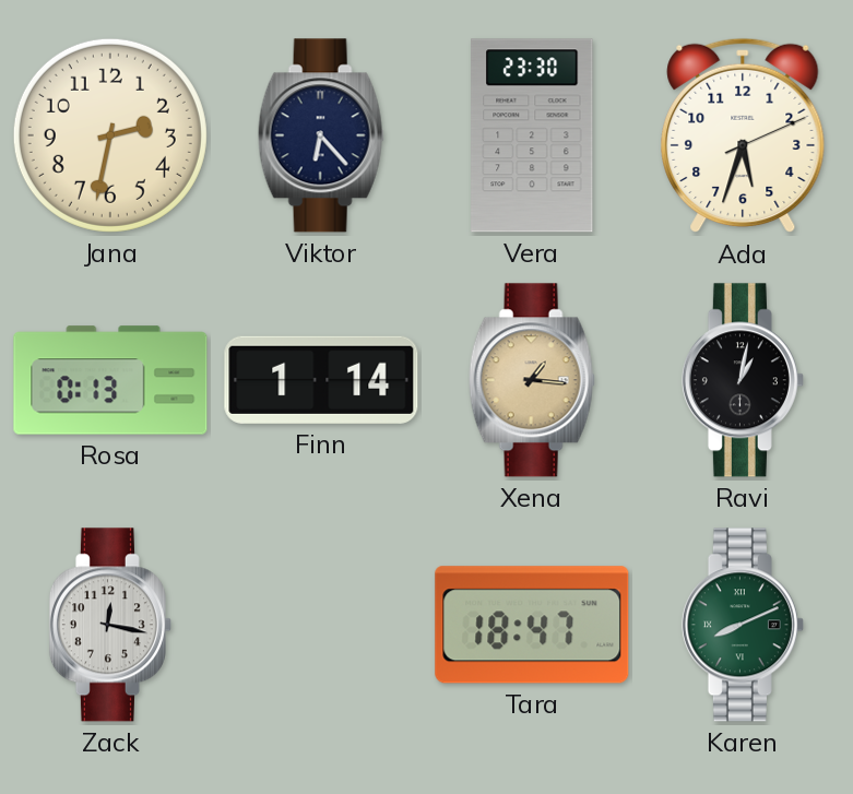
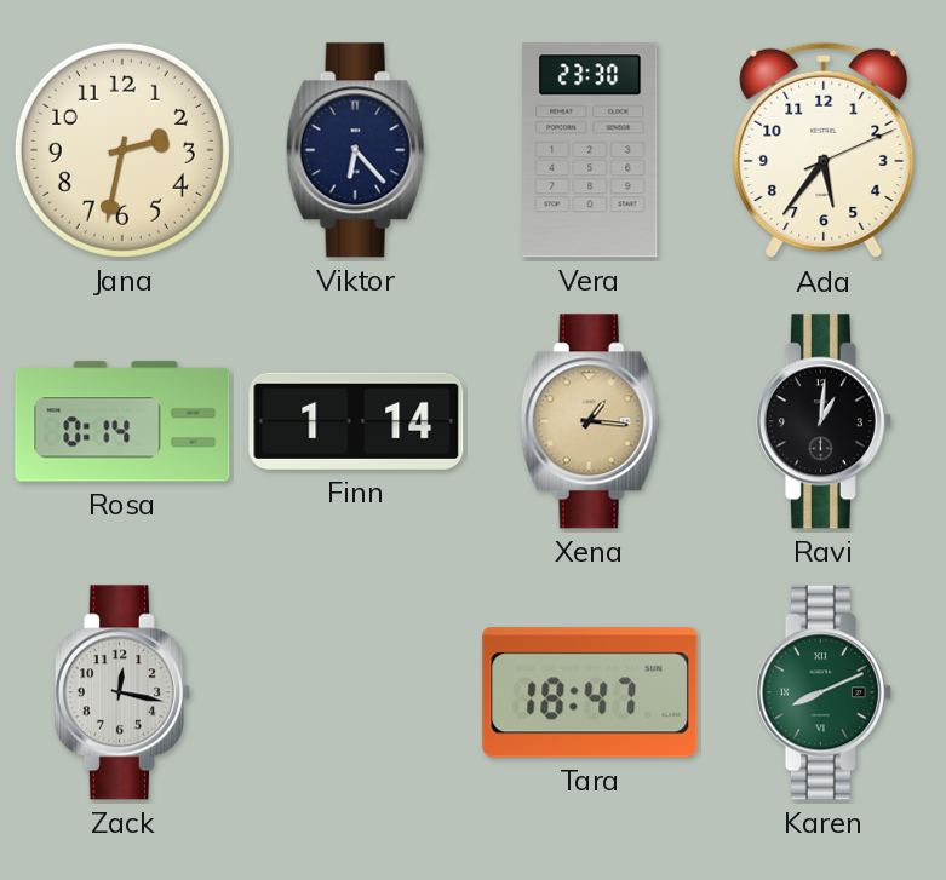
Ada: 5:33 -> 5:36 (824, 150)
Rosa: 0:13 -> 0:14 (122, 421)
Ravi: 1:02 -> 1:01 (824, 421)
